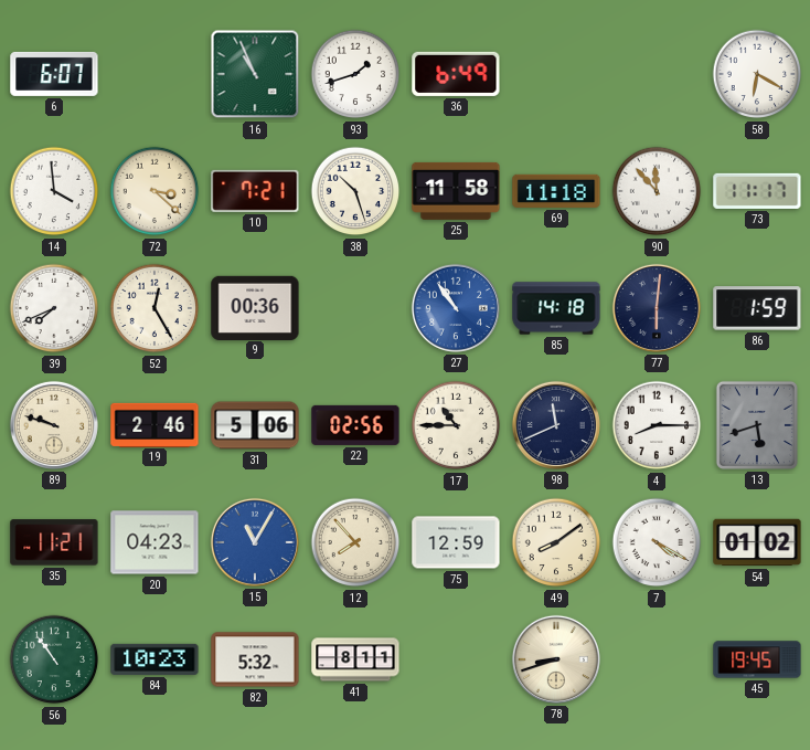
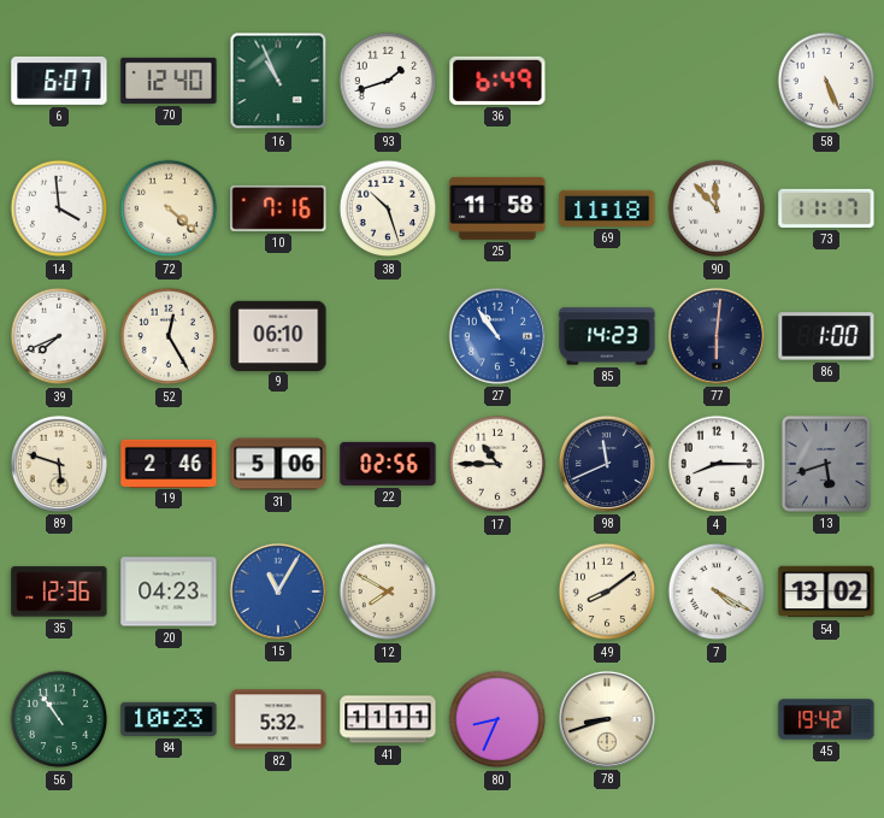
70: none -> 12:40 (169, 81)
58: 6:20 -> 5:26 (826, 81)
72: 3:22 -> 4:22 (169, 208)
10: 7:21 -> 7:16 (278, 208)
9: 00:36 -> 06:10 (278, 335)
85: 14:18 -> 14:23 (607, 336)
86: 1:59 -> 1:00 (826, 336)
89: 9:48 -> 5:48 (59, 464)
35: 11:21 -> 12:36 (59, 592)
12: 7:53 -> 7:50 (388, 592)
75: 12:59 -> none (456, 542)
54: 01:02 -> 13:02 (826, 592)
41: 8:11 -> 11:11 (388, 719)
80: none -> 8:34 (497, 719)
45: 19:45 -> 19:42 (826, 719)
